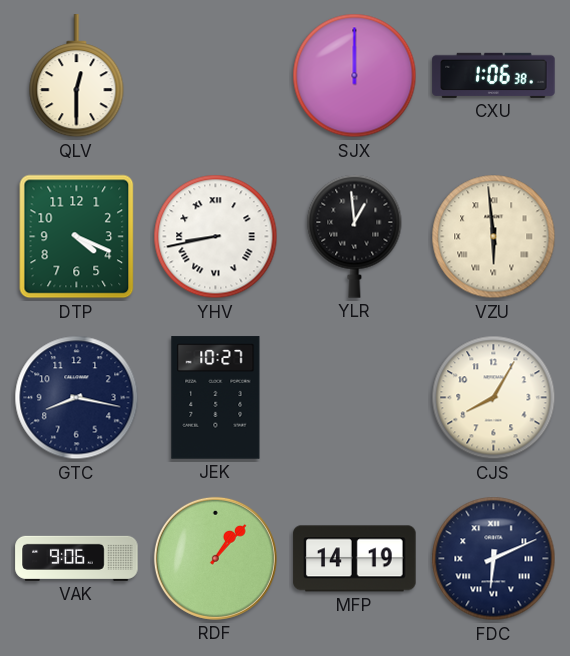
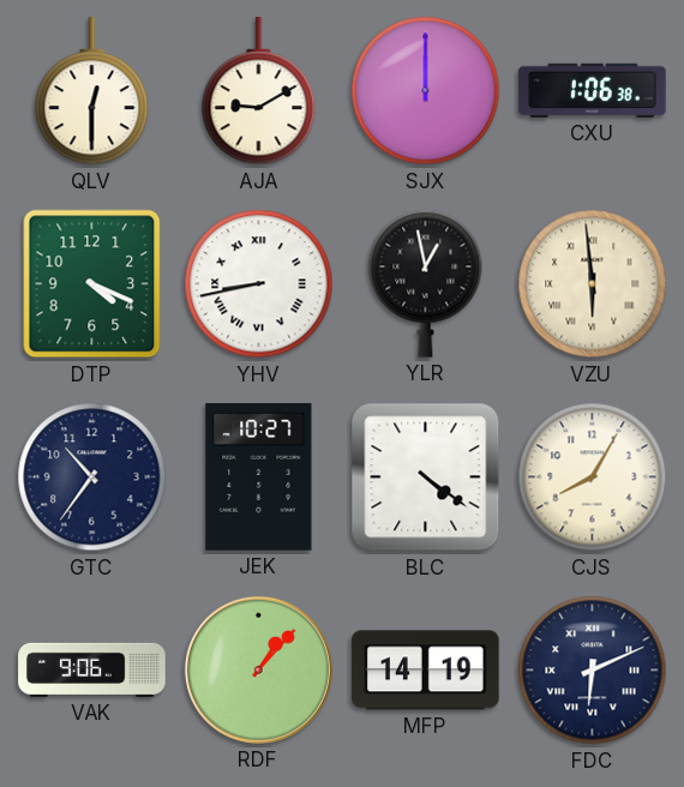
AJA: none -> 9:10 (259, 91)
YLR: 12:59 -> 12:58 (426, 283)
GTC: 8:17 -> 10:36 (92, 477)
BLC: none -> 4:21 (426, 477)
